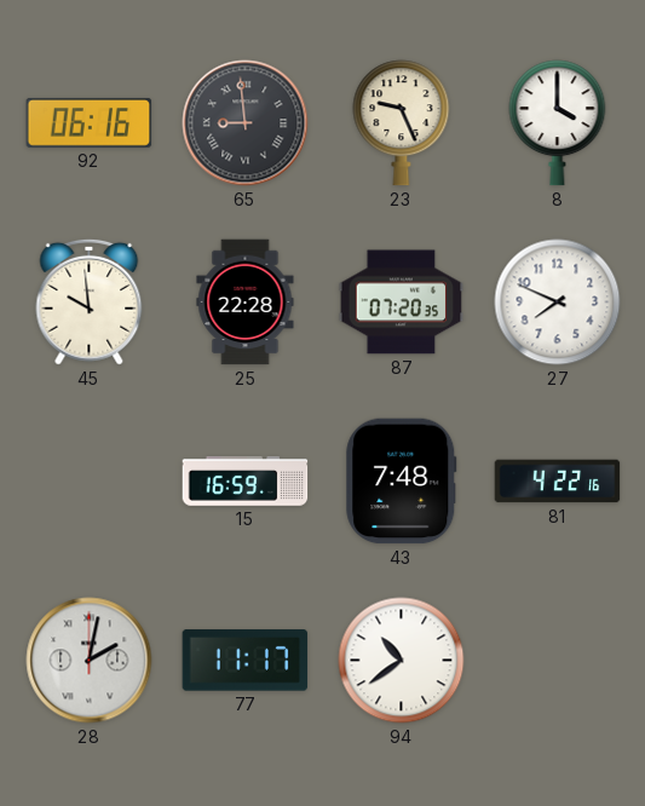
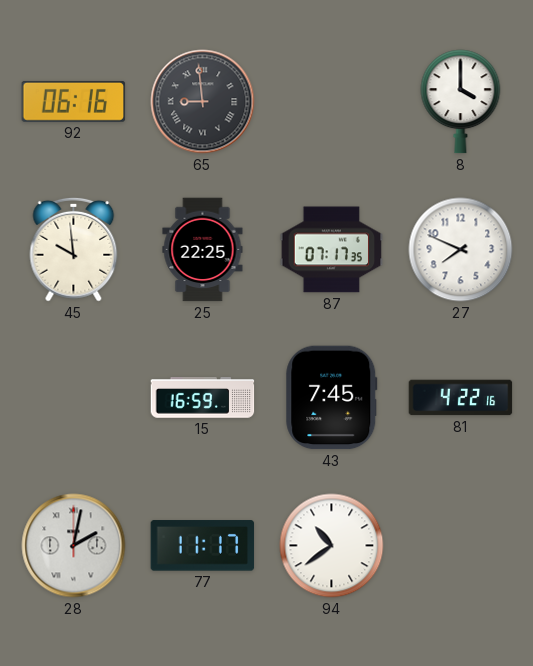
23: 9:26 -> none (402, 123)
25: 22:28 -> 22:25 (203, 250)
87: 07:20 -> 07:17 (332, 250)
43: 7:48 -> 7:45 (332, 398)
